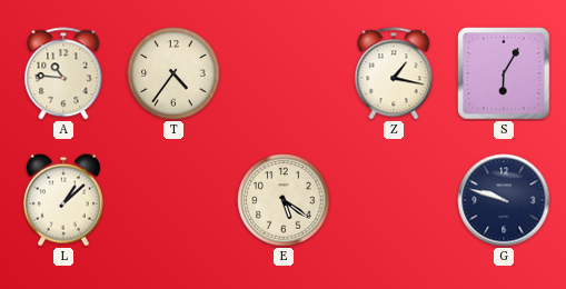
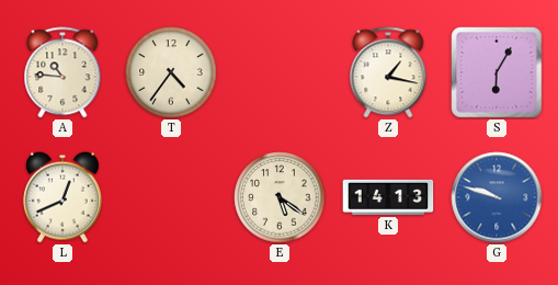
L: 1:08 -> 12:41 (62, 197)
K: none -> 14:13 (388, 197)
G dial: navy -> blue (497, 197)
